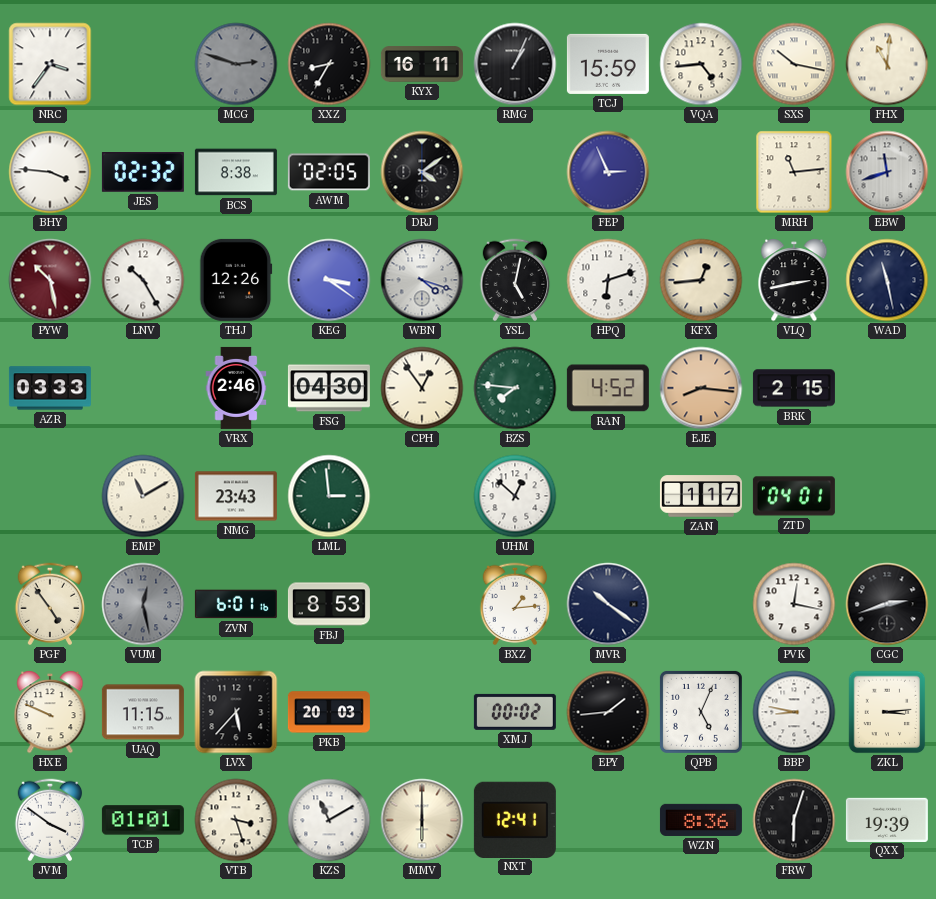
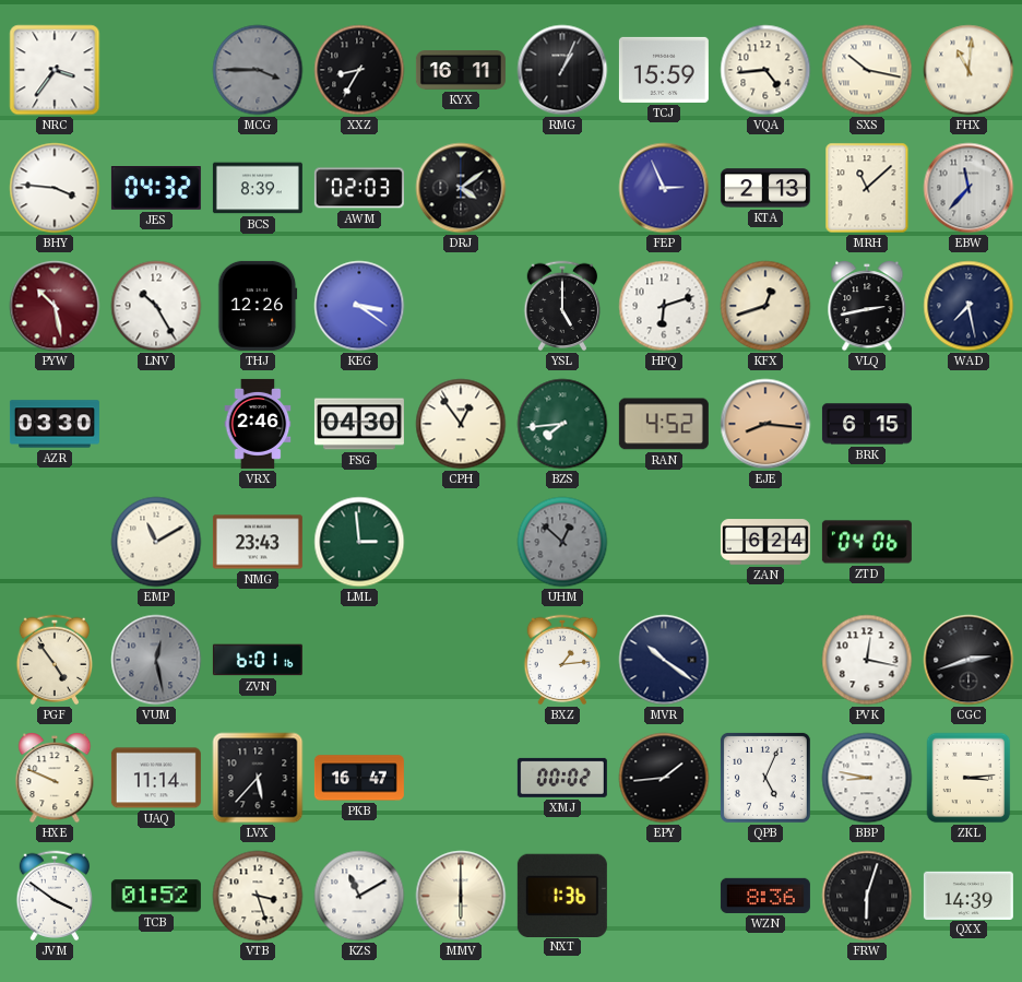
MCG: 2:48 -> 3:45 (258, 70)
JES: 02:32 -> 04:32 (156, 189)
BCS: 8:38 -> 8:39 (258, 188)
AWM: 02:05 -> 02:03 (359, 188)
KTA: none -> 2:13 (765, 188)
MRH: 11:14 -> 11:08 (867, 188)
EBW: 11:42 -> 11:37 (968, 188)
WBN: 4:18 -> none (422, 280)
YSL: 5:02 -> 5:00 (562, 306)
KFX: 12:44 -> 12:42 (765, 306)
WAD: 11:28 -> 7:28 (968, 306)
AZR: 03:33 -> 03:30 (55, 424)
BZS: 7:46 -> 7:44 (562, 424)
BRK: 2:15 -> 6:15 (867, 424)
UHM dial: white -> grey (562, 542)
ZAN: 1:17 -> 6:24 (765, 542)
ZTD: 04:01 -> 04:06 (867, 542)
FBJ: 8:53 -> none (329, 604)
UAQ: 11:15 -> 11:14 (156, 778)
PKB: 20:03 -> 16:47 (359, 778)
TCB: 01:01 -> 01:52 (156, 896)
NXT: 12:41 -> 1:36 (562, 895)
QXX: 19:39 -> 14:39 (968, 895)
